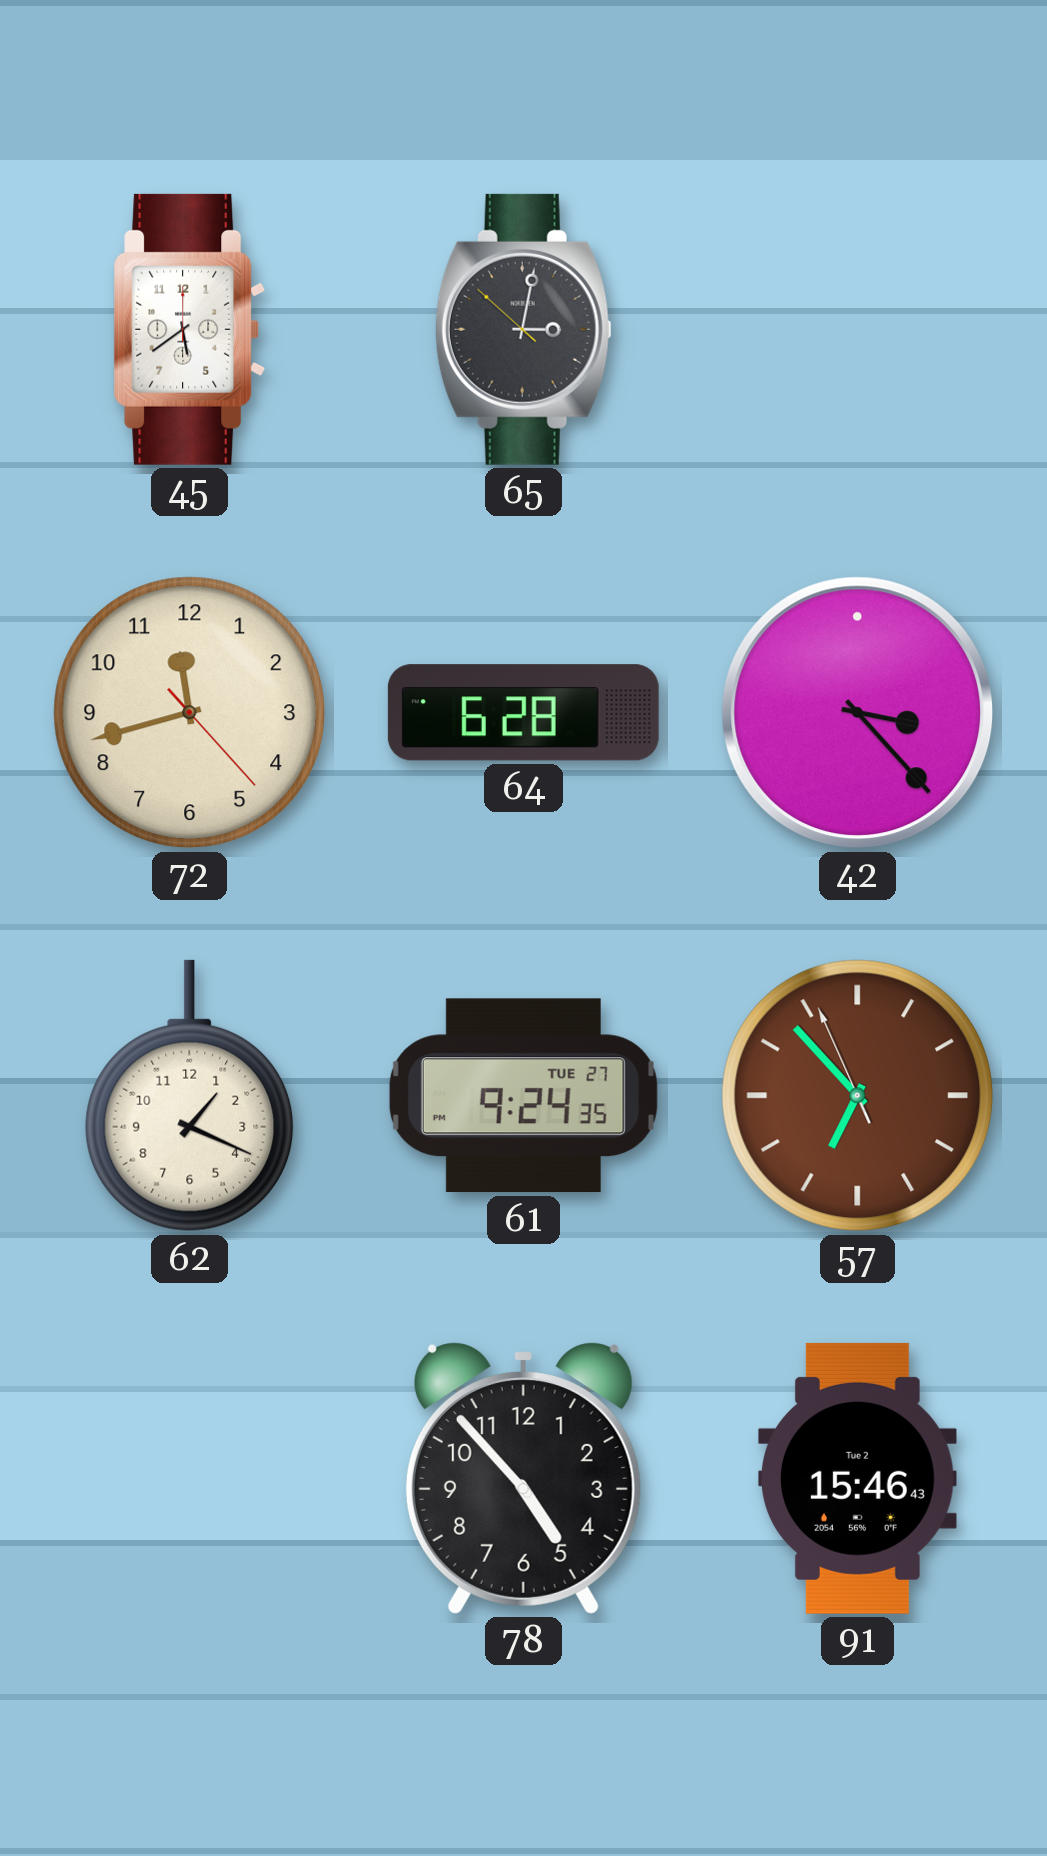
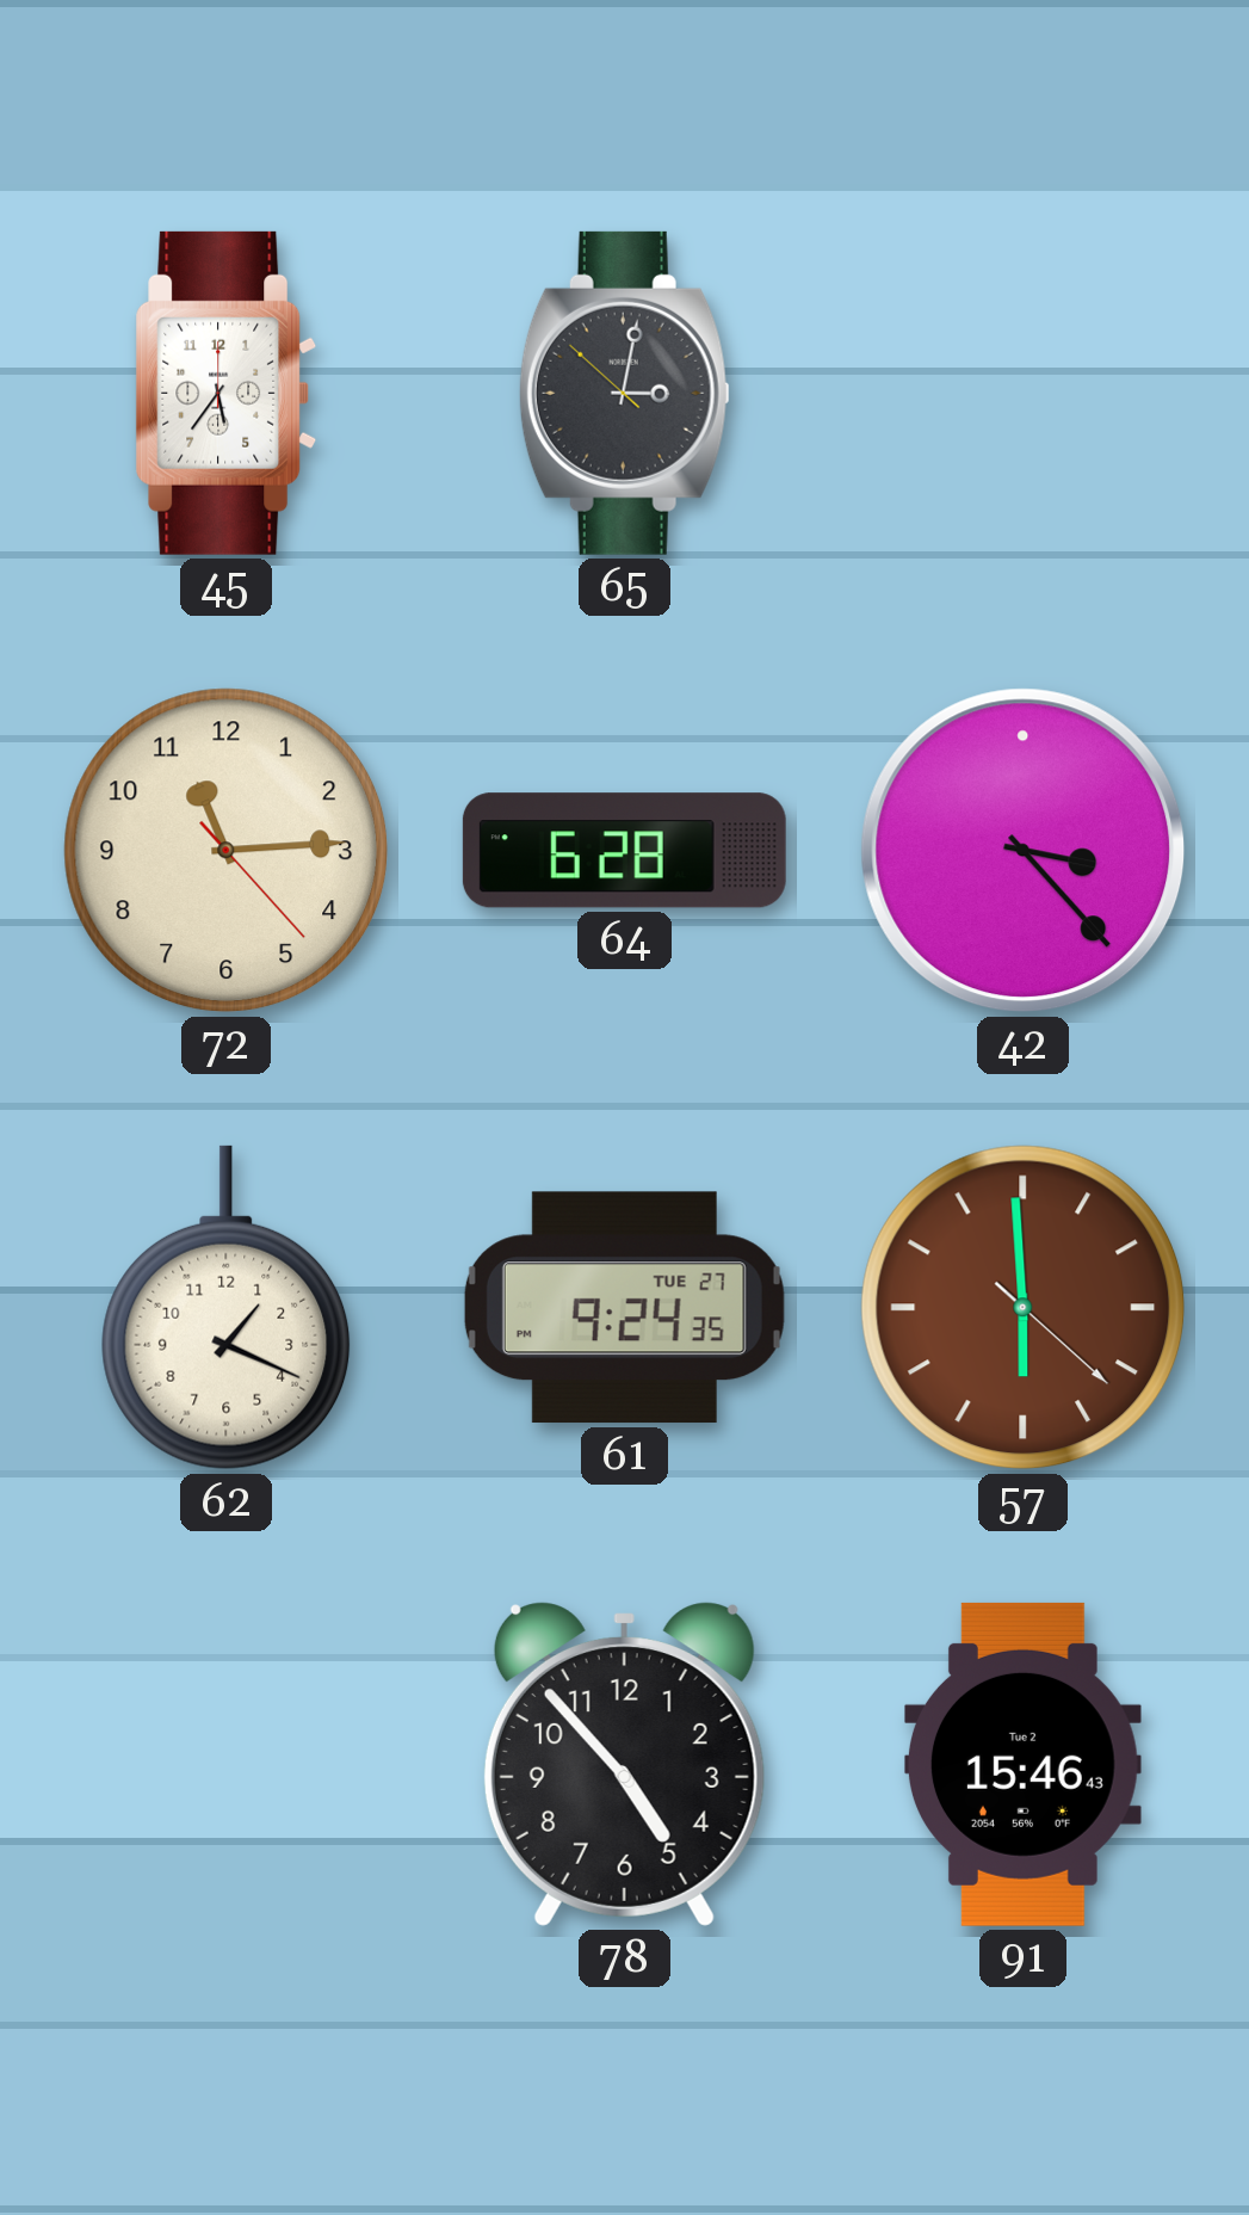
45: 5:39 -> 5:36 (227, 393)
72: 11:42 -> 11:14 (227, 851)
57: 6:52 -> 5:59 (1024, 1308)
